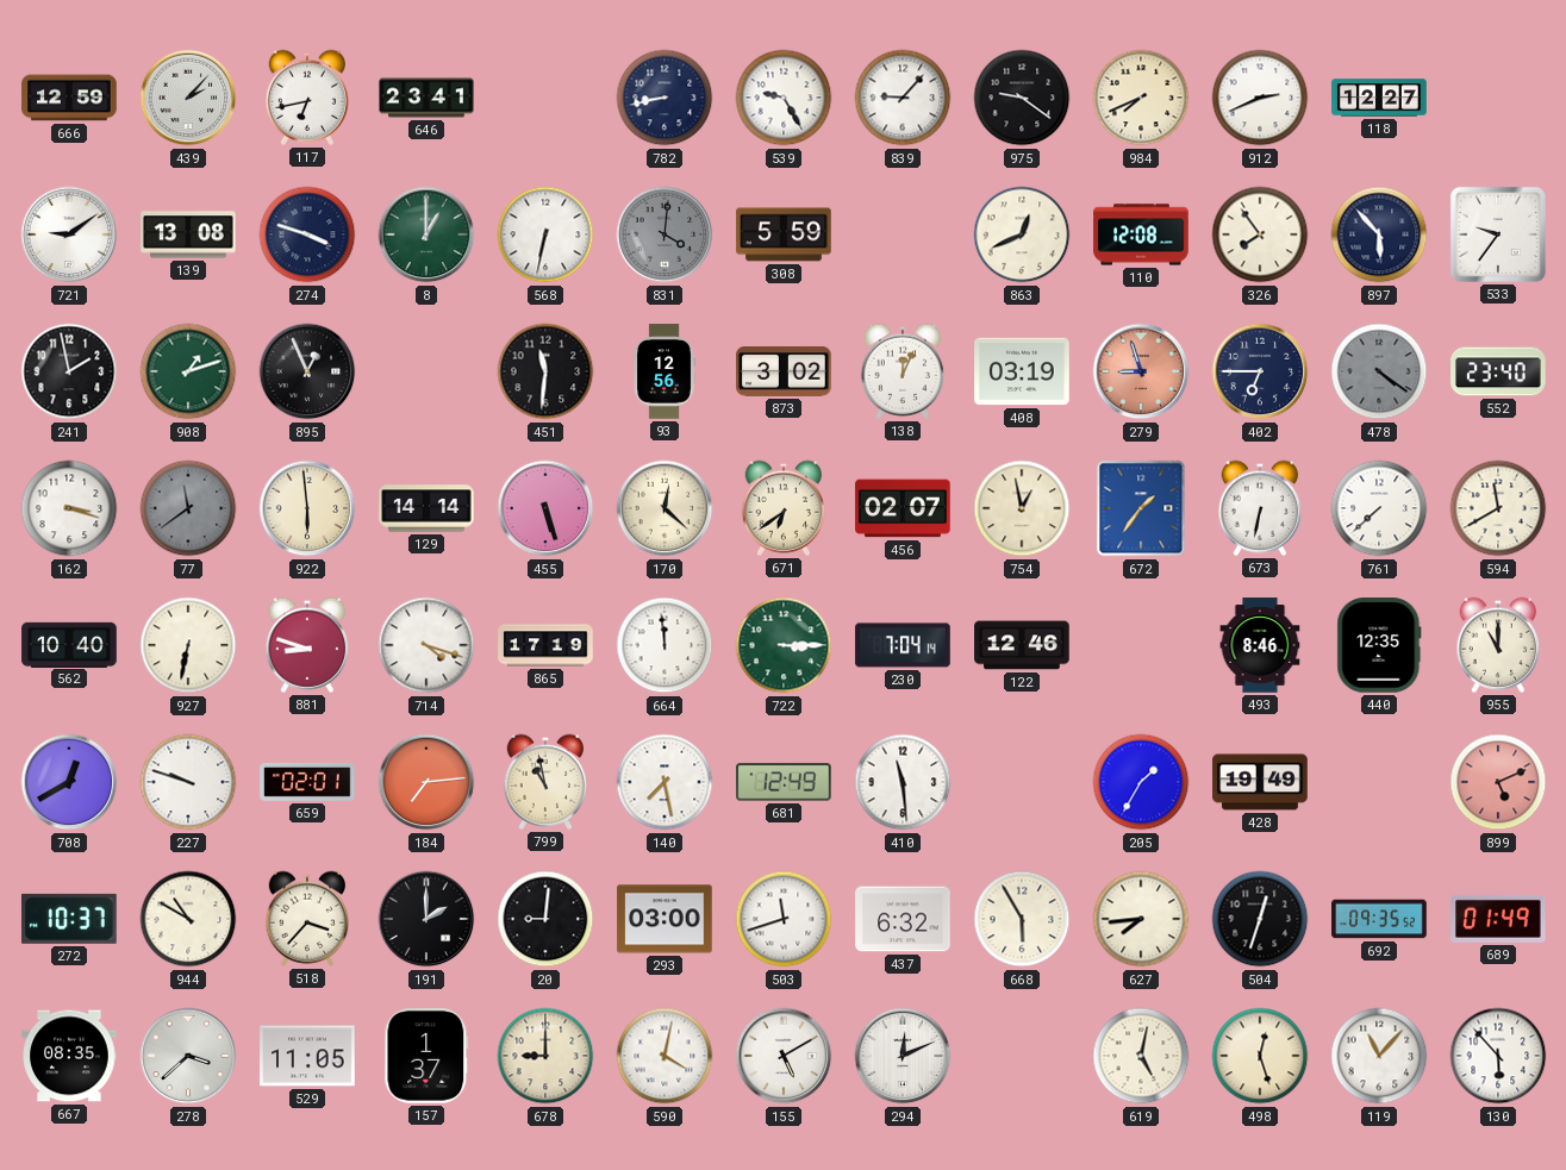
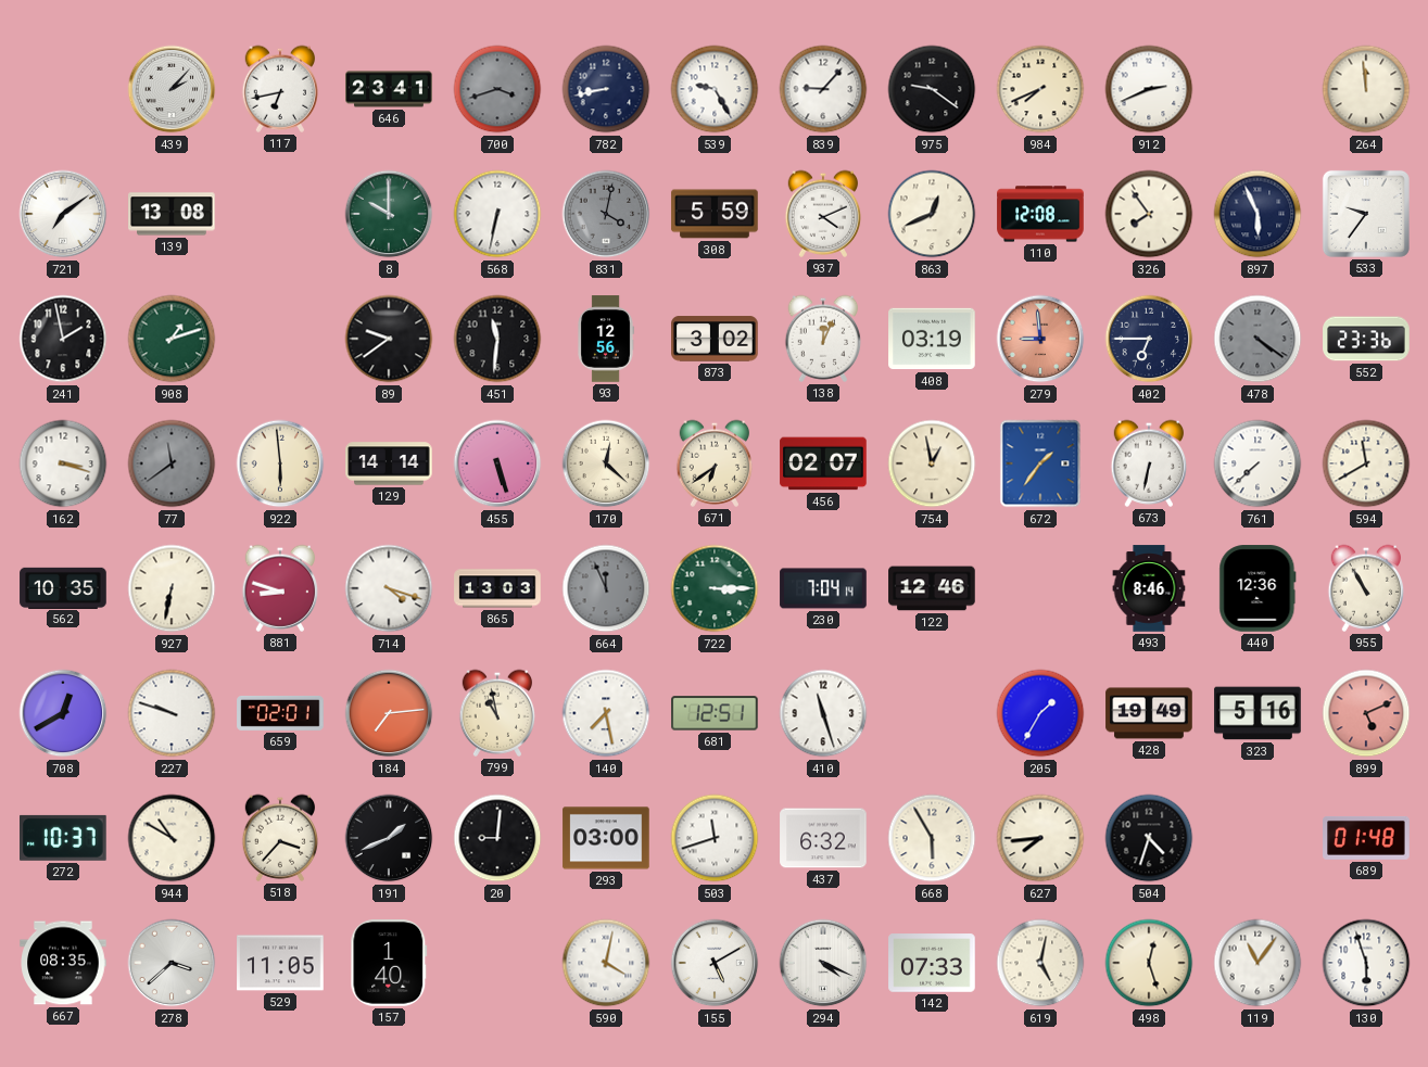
666: 12:59 -> none (69, 98)
700: none -> 3:42 (497, 89)
118: 12:27 -> none (1379, 98)
264: none -> 11:59 (1366, 89)
721: 9:09 -> 7:09 (63, 214)
274: 3:48 -> none (307, 234)
8: 1:00 -> 10:00 (389, 214)
831: 4:01 -> 4:02 (606, 214)
937: none -> 4:11 (823, 214)
897: 5:53 -> 5:56 (1258, 214)
895: 12:56 -> none (307, 371)
89: none -> 9:39 (389, 339)
279: 8:57 -> 8:59 (1040, 339)
552: 23:40 -> 23:36 (1366, 339)
562: 10:40 -> 10:35 (63, 587)
865: 17:19 -> 13:03 (497, 588)
664: 11:59 -> 11:56 (606, 588)
664 dial: white -> grey (606, 588)
440: 12:35 -> 12:36 (1258, 588)
955: 11:00 -> 10:55 (1366, 588)
681: 12:49 -> 12:51 (715, 713)
410: 11:29 -> 11:27 (823, 713)
323: none -> 5:16 (1258, 713)
191: 2:00 -> 1:41 (389, 838)
504: 12:33 -> 4:33 (1149, 838)
692: 09:35 -> none (1379, 919)
689: 01:49 -> 01:48 (1366, 838)
157: 1:37 -> 1:40 (389, 963)
678: 9:00 -> none (545, 1056)
294: 12:11 -> 4:19 (823, 963)
142: none -> 07:33 (932, 963)
119: 11:07 -> 11:06 (1258, 963)
130: 5:53 -> 5:57 (1366, 963)
